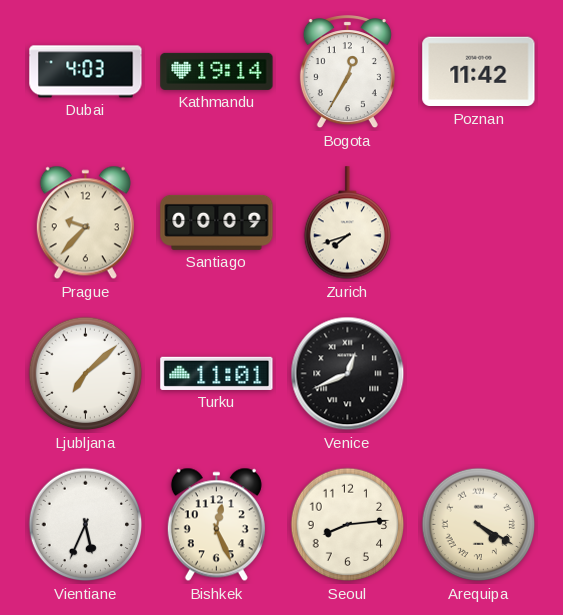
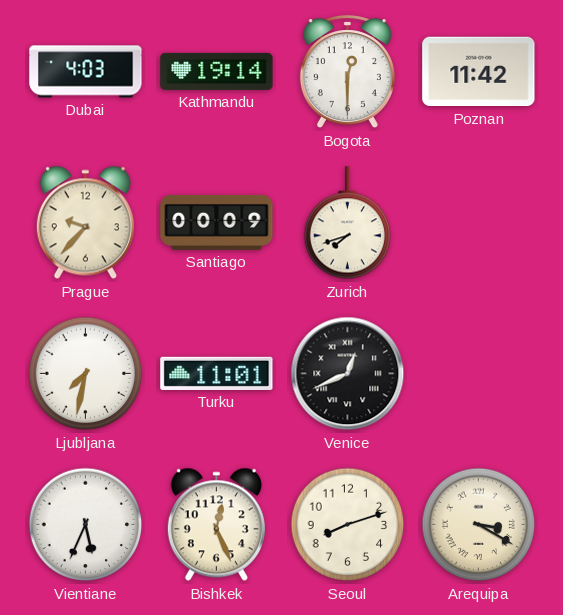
Bogota: 12:35 -> 12:30 (347, 72)
Ljubljana: 7:08 -> 7:32 (86, 374)
Seoul: 8:14 -> 8:12 (348, 525)
Arequipa: 4:20 -> 3:20 (479, 525)
